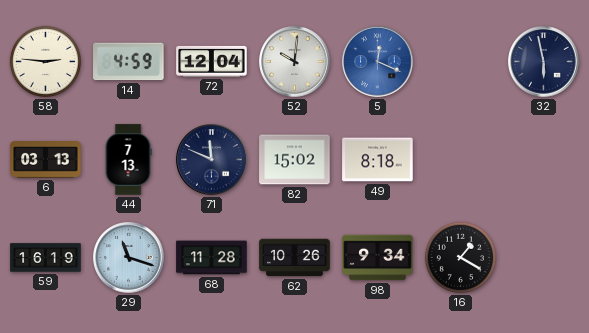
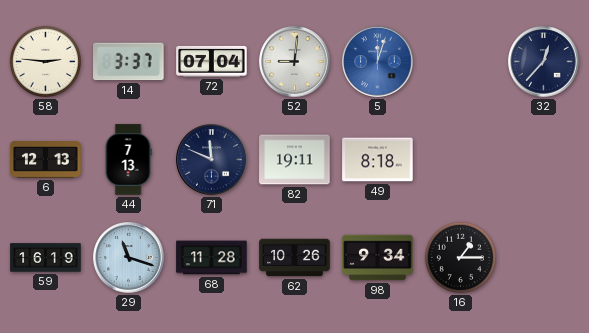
14: 4:59 -> 3:37 (129, 62)
72: 12:04 -> 07:04 (212, 61)
52: 10:01 -> 9:01 (295, 62)
5: 12:19 -> 12:03 (378, 62)
32: 5:58 -> 12:37 (544, 62)
6: 03:13 -> 12:13 (46, 160)
82: 15:02 -> 19:11 (295, 160)
16: 1:20 -> 1:15 (460, 257)
